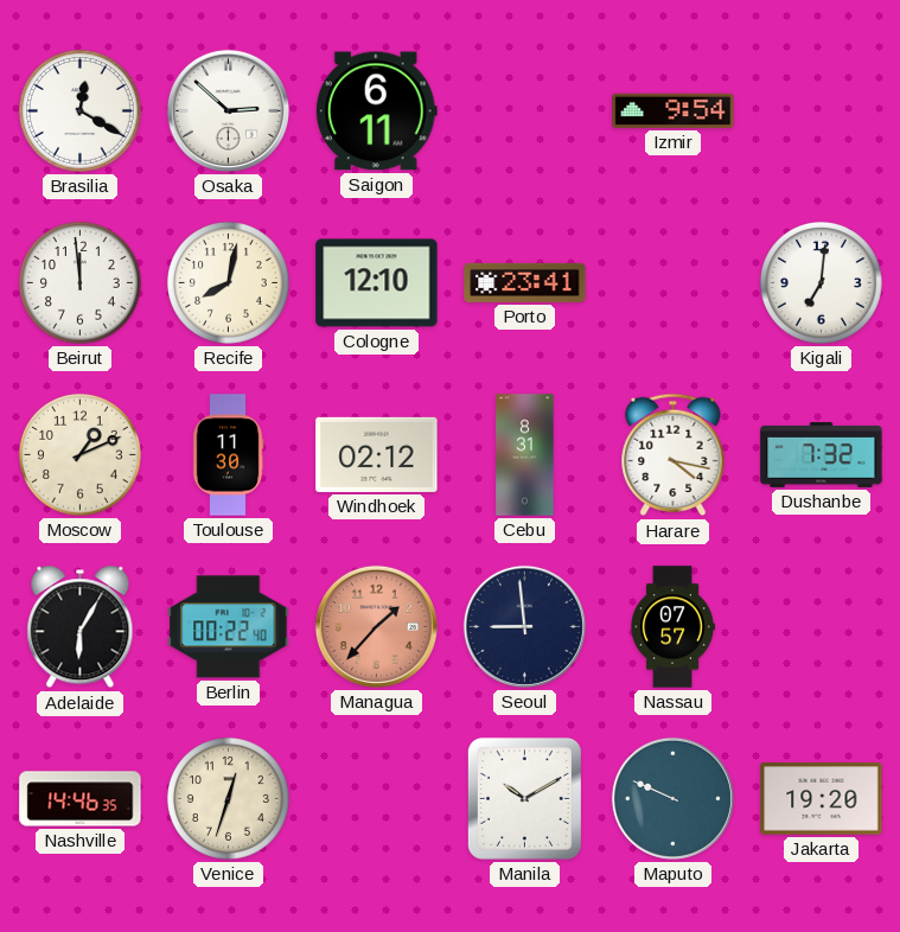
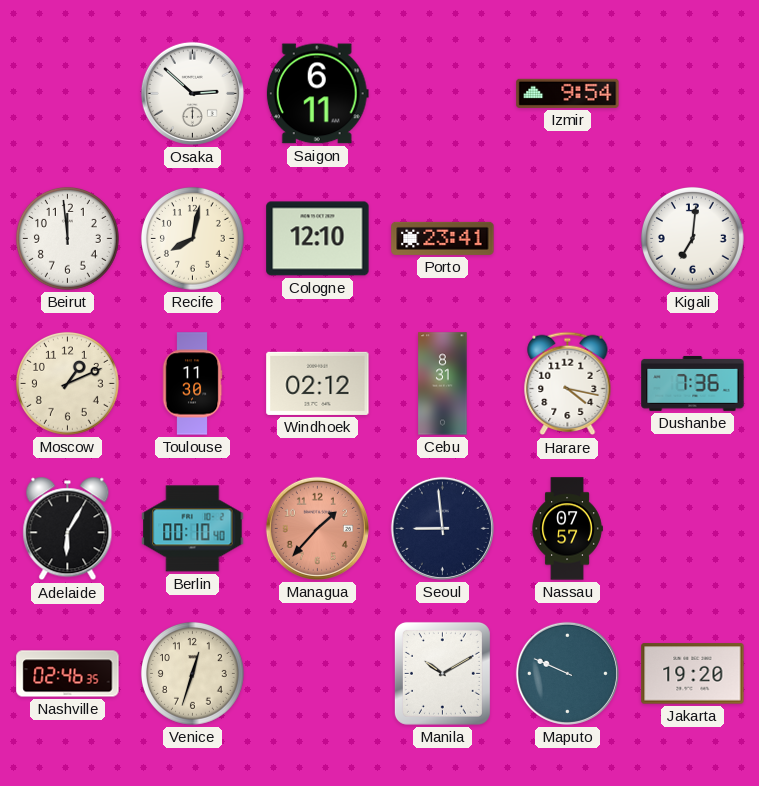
Brasilia: 12:20 -> none (79, 110)
Dushanbe: 7:32 -> 7:36 (693, 383)
Berlin: 00:22 -> 00:10 (193, 529)
Nashville: 14:46 -> 02:46 (68, 674)
